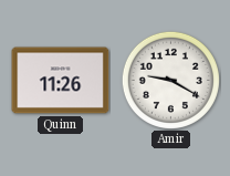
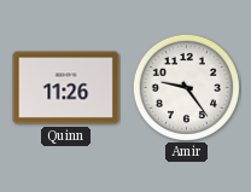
Amir: 9:20 -> 9:24 (186, 87)
